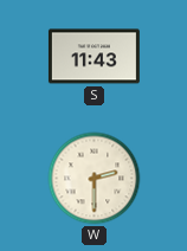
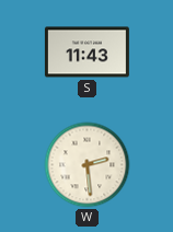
W: 2:30 -> 2:29 (88, 165)
